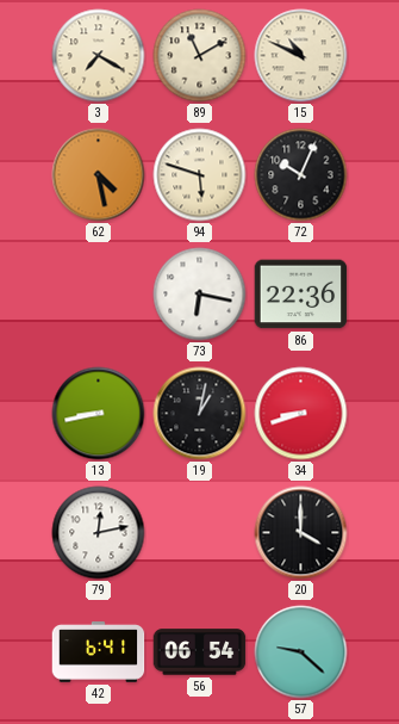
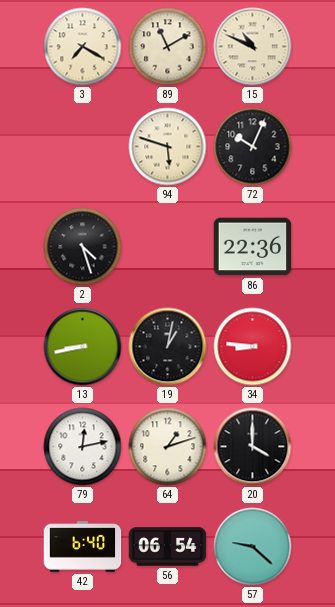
62: 4:28 -> none (99, 175)
2: none -> 4:27 (83, 247)
73: 6:17 -> none (200, 295)
34: 8:42 -> 8:46 (253, 347)
64: none -> 1:12 (168, 447)
42: 6:41 -> 6:40 (83, 547)
